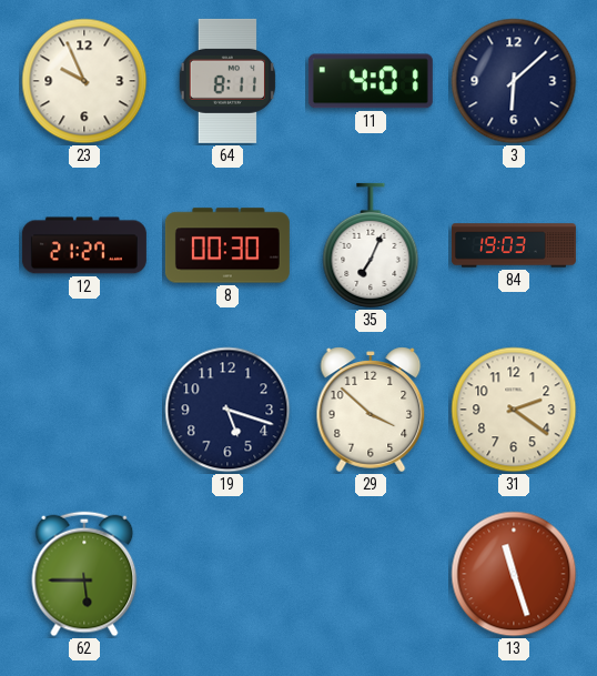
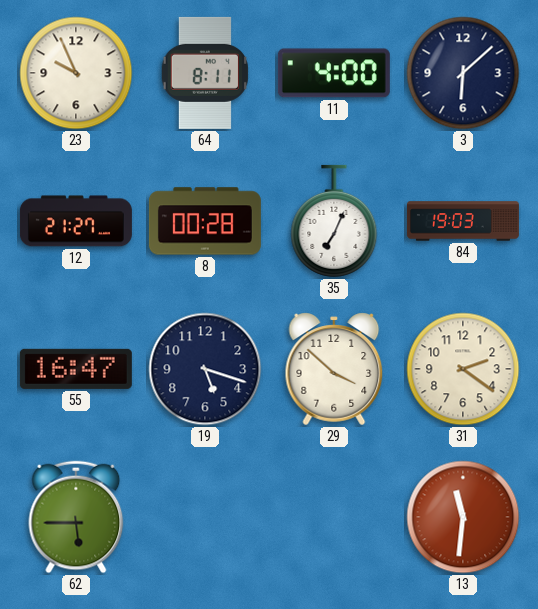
11: 4:01 -> 4:00 (334, 73)
8: 00:30 -> 00:28 (205, 221)
55: none -> 16:47 (76, 369)
13: 11:27 -> 11:31 (463, 517)
